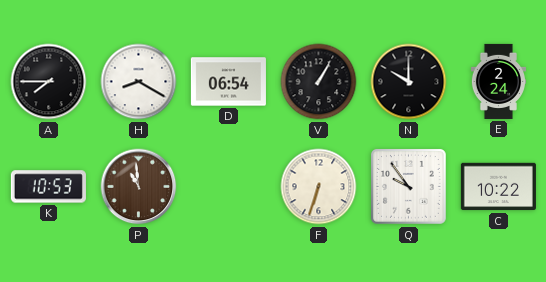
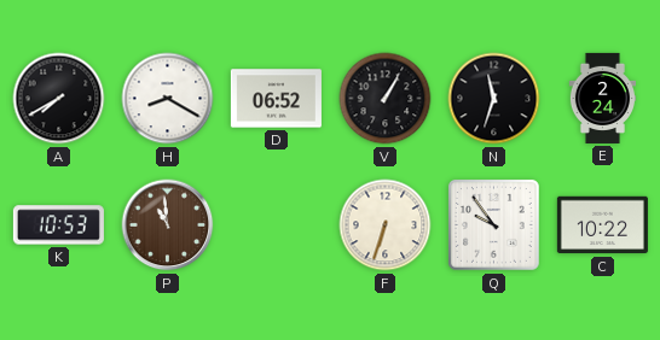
A: 7:45 -> 7:40 (59, 99)
D: 06:54 -> 06:52 (276, 99)
N: 10:00 -> 11:33 (494, 99)
